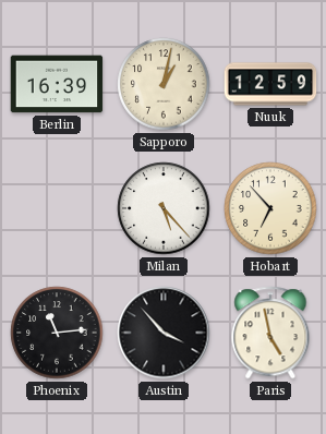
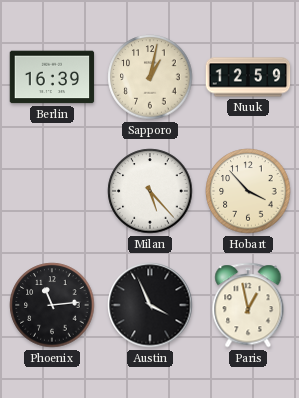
Hobart: 6:53 -> 3:53 (248, 191)
Austin: 3:53 -> 3:56 (150, 305)
Paris: 4:58 -> 12:58 (248, 305)
